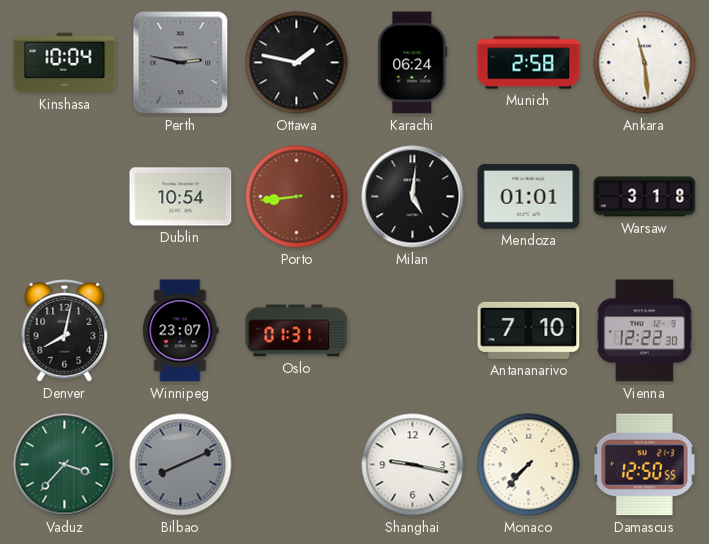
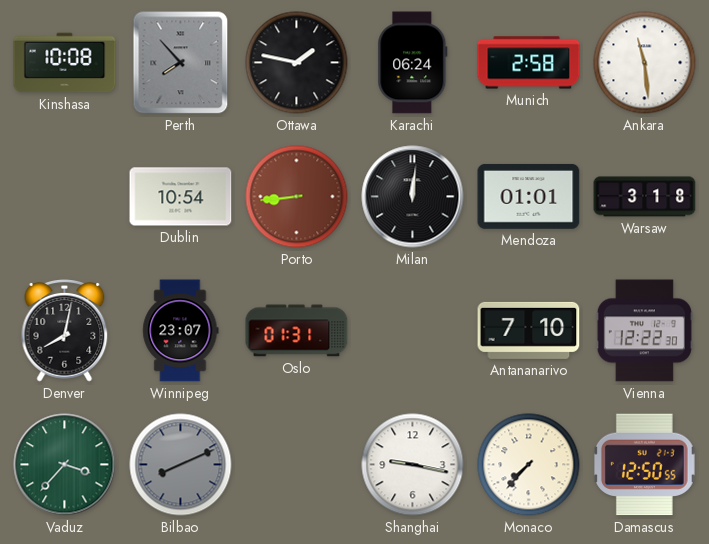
Kinshasa: 10:04 -> 10:08 (65, 63)
Perth: 2:47 -> 7:53 (181, 63)
Milan: 5:01 -> 12:01 (413, 197)
